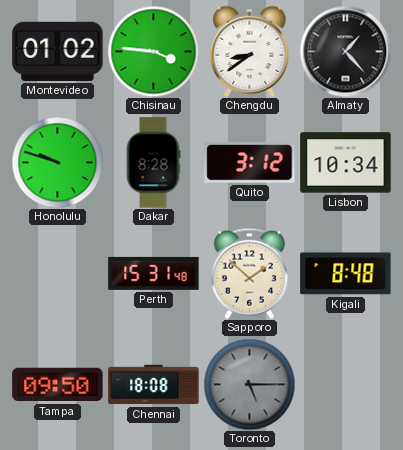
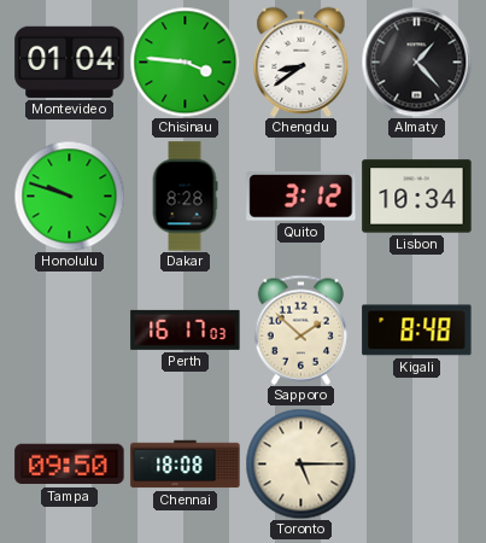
Montevideo: 01:02 -> 01:04 (70, 62)
Perth: 15:31 -> 16:17 (186, 329)
Toronto dial: grey -> cream (300, 463)
